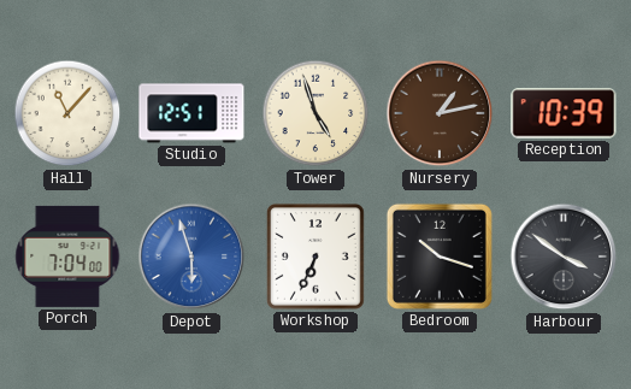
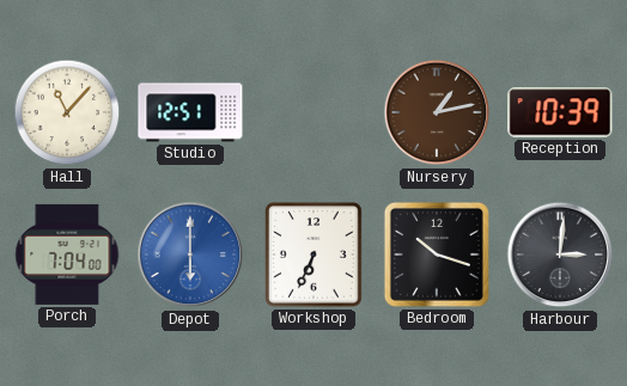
Tower: 4:57 -> none (315, 113)
Depot: 5:57 -> 6:00 (190, 255)
Harbour: 3:51 -> 3:01 (560, 255)
